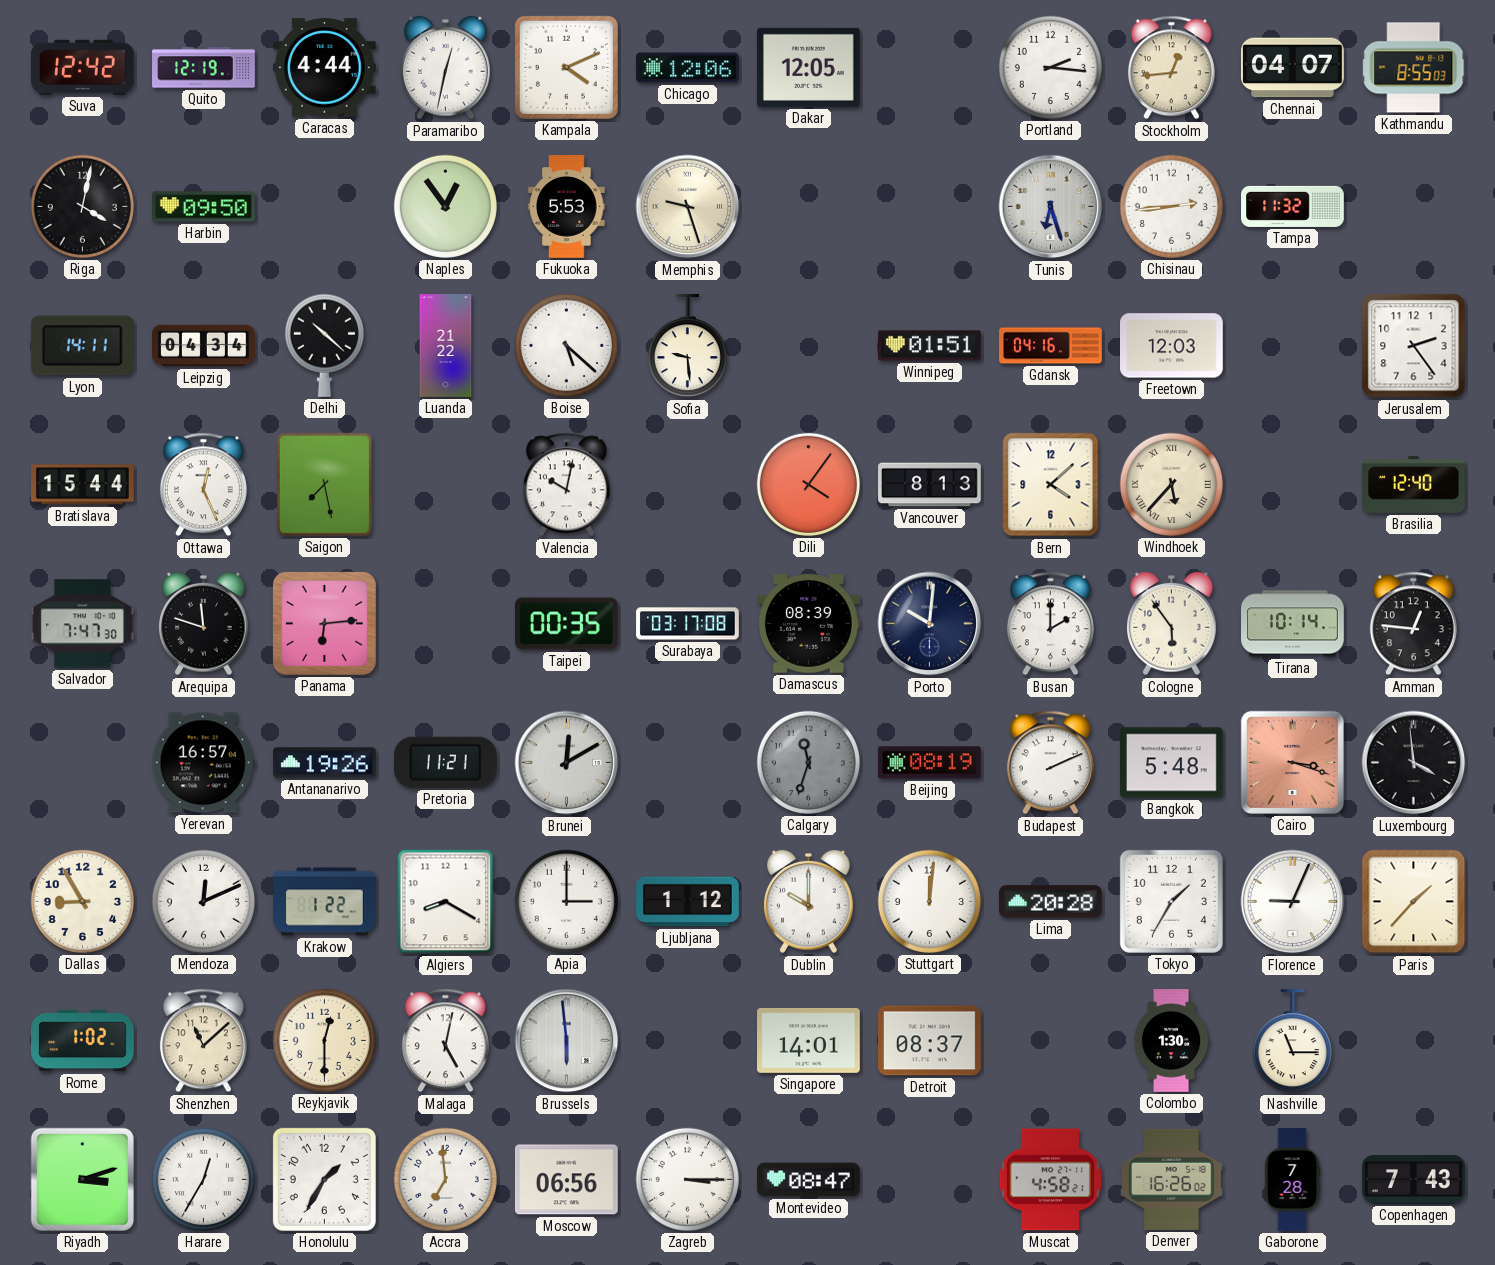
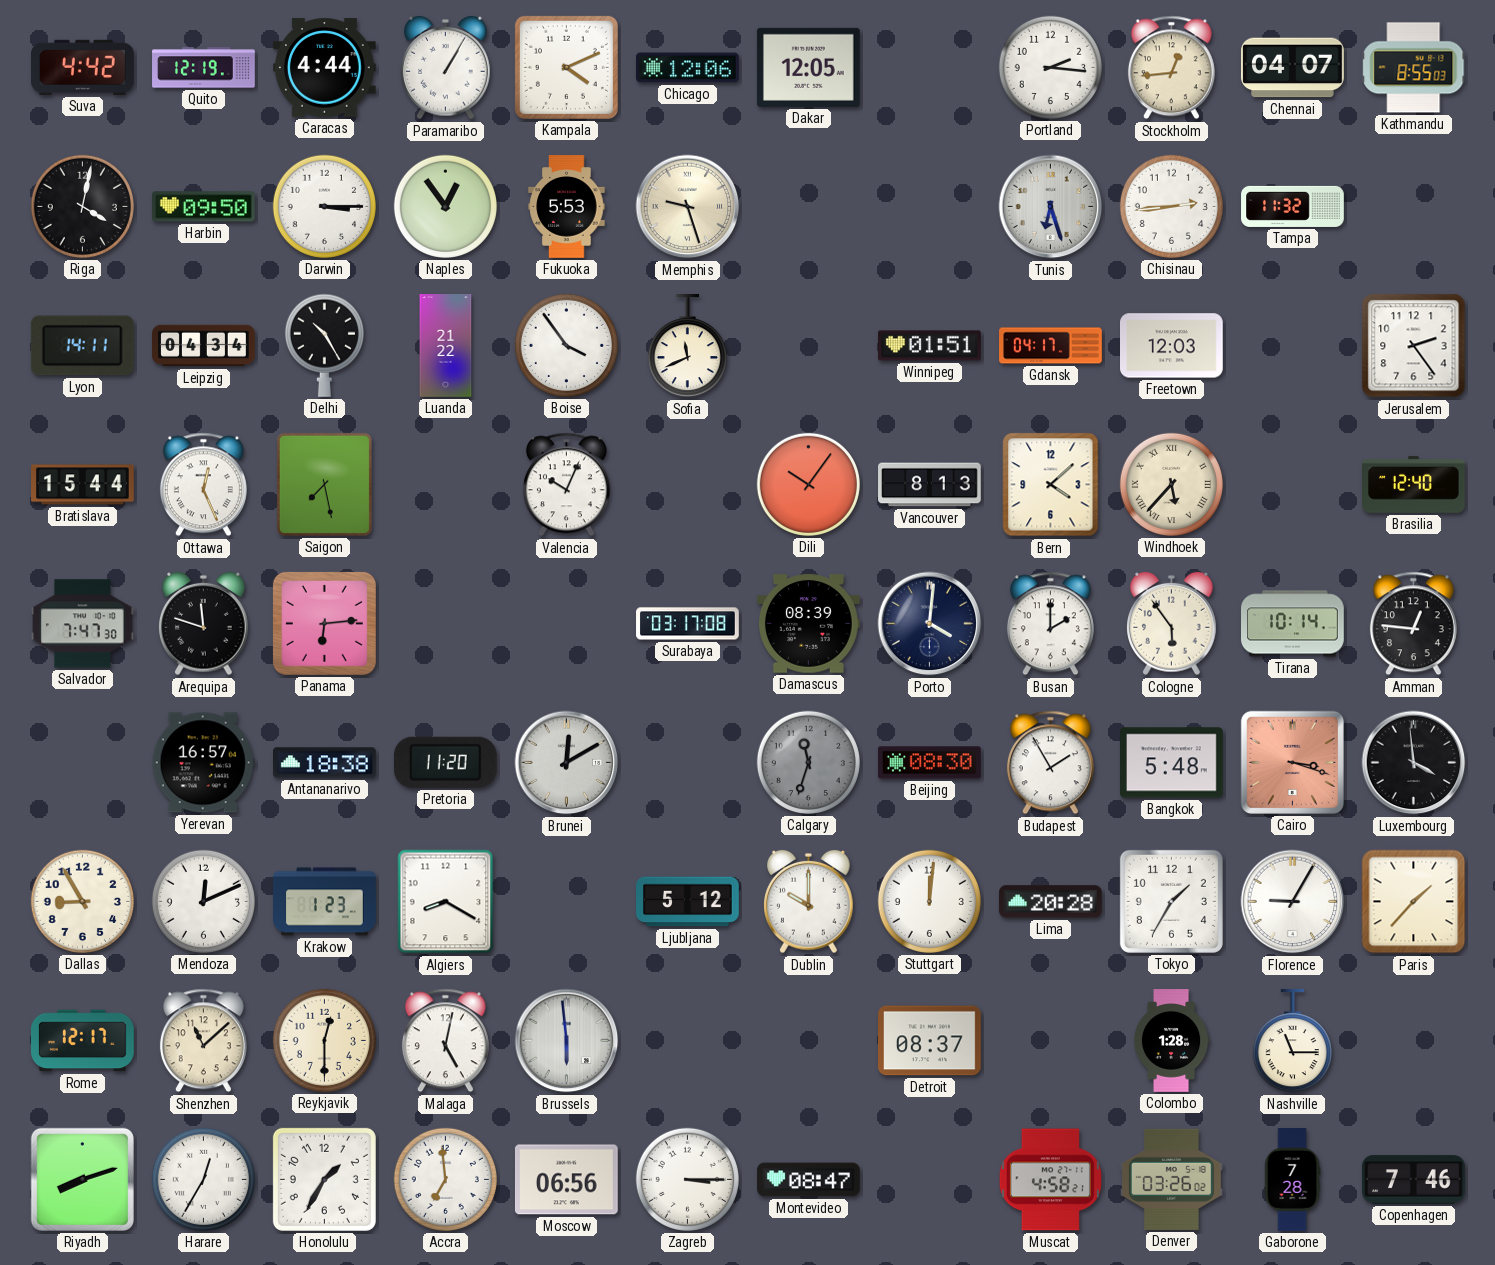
Suva: 12:42 -> 4:42 (83, 67)
Paramaribo: 12:32 -> 1:05 (446, 68)
Darwin: none -> 3:15 (324, 206)
Delhi: 10:22 -> 10:25 (324, 345)
Boise: 5:22 -> 3:54 (566, 345)
Sofia: 9:29 -> 11:41 (687, 347)
Gdansk: 04:16 -> 04:17 (1051, 346)
Valencia: 10:02 -> 10:04 (566, 485)
Dili: 4:06 -> 10:06 (808, 484)
Taipei: 00:35 -> none (567, 624)
Porto: 10:01 -> 4:01 (930, 624)
Antananarivo: 19:26 -> 18:38 (325, 763)
Pretoria: 11:21 -> 11:20 (445, 762)
Beijing: 08:19 -> 08:30 (930, 763)
Budapest: 2:11 -> 1:55 (1050, 763)
Krakow: 1:22 -> 1:23 (325, 902)
Apia: 3:00 -> none (566, 901)
Ljubljana: 1:12 -> 5:12 (688, 902)
Florence: 9:04 -> 9:05 (1293, 902)
Rome: 1:02 -> 12:17 (83, 1041)
Singapore: 14:01 -> none (809, 1040)
Colombo: 1:30 -> 1:28 (1171, 1041)
Riyadh: 3:12 -> 8:12 (82, 1179)
Denver: 16:26 -> 03:26 (1172, 1179)
Copenhagen: 7:43 -> 7:46 (1414, 1180)
